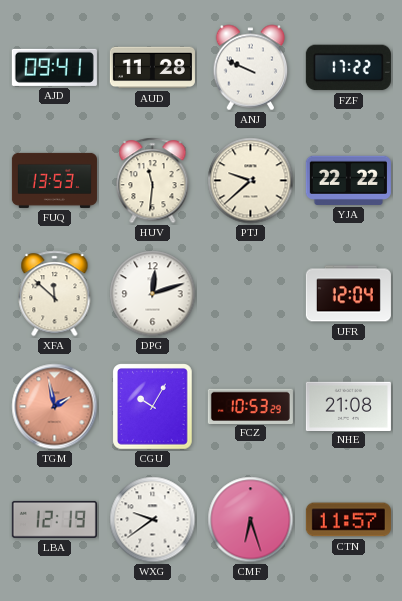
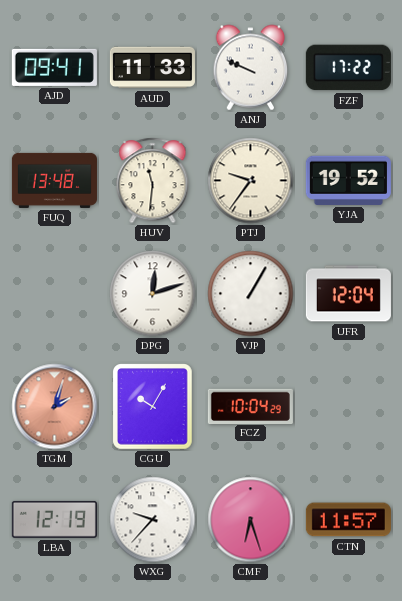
AUD: 11:28 -> 11:33 (152, 68)
FUQ: 13:53 -> 13:48 (54, 180)
PTJ: 9:38 -> 9:36 (251, 181)
YJA: 22:22 -> 19:52 (348, 180)
XFA: 11:52 -> none (55, 294)
VJP: none -> 1:05 (251, 294)
TGM: 1:58 -> 2:03 (55, 407)
FCZ: 10:53 -> 10:04 (250, 406)
NHE: 21:08 -> none (348, 406)
WXG: 9:39 -> 9:37 (153, 520)
